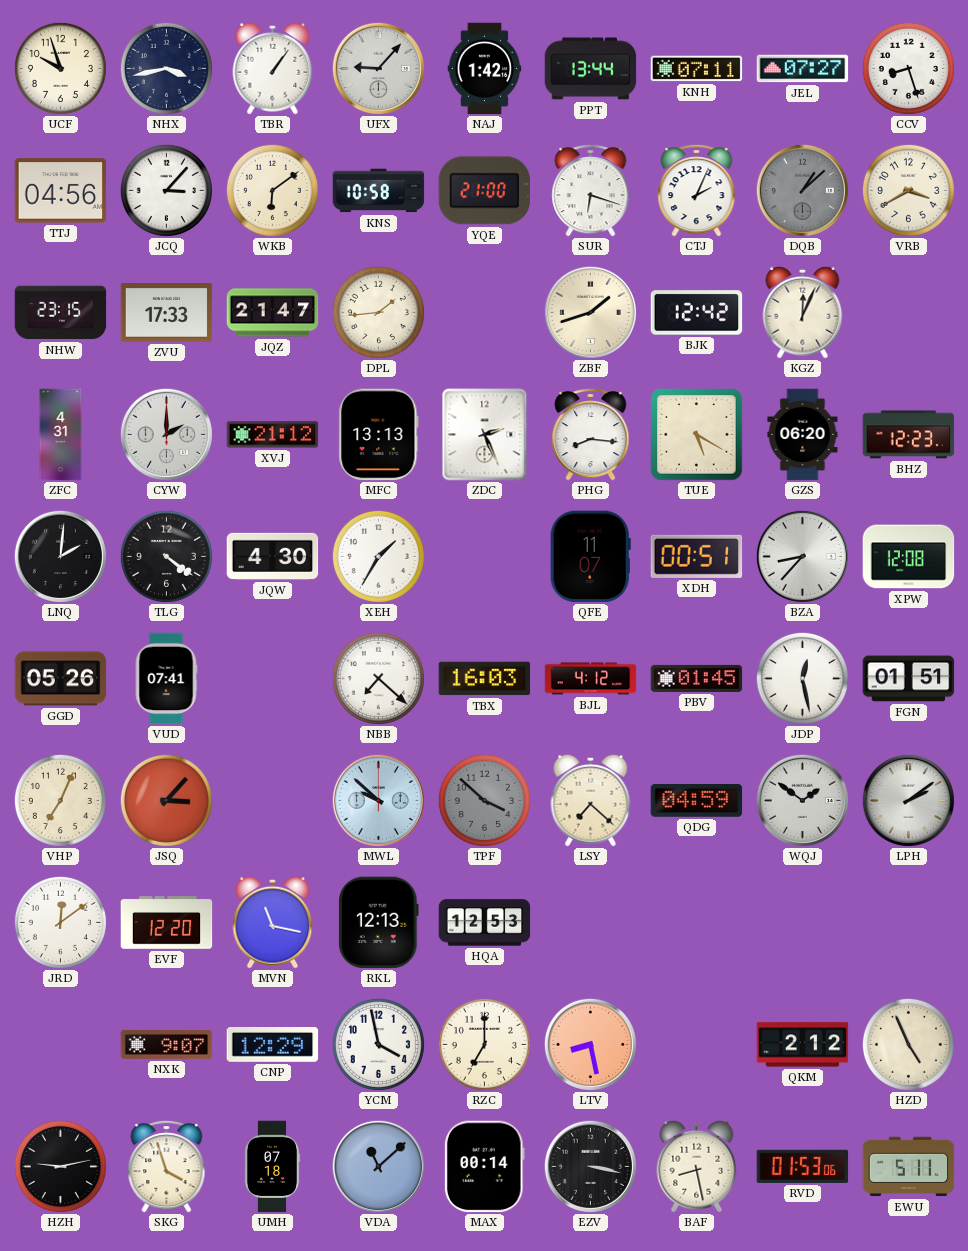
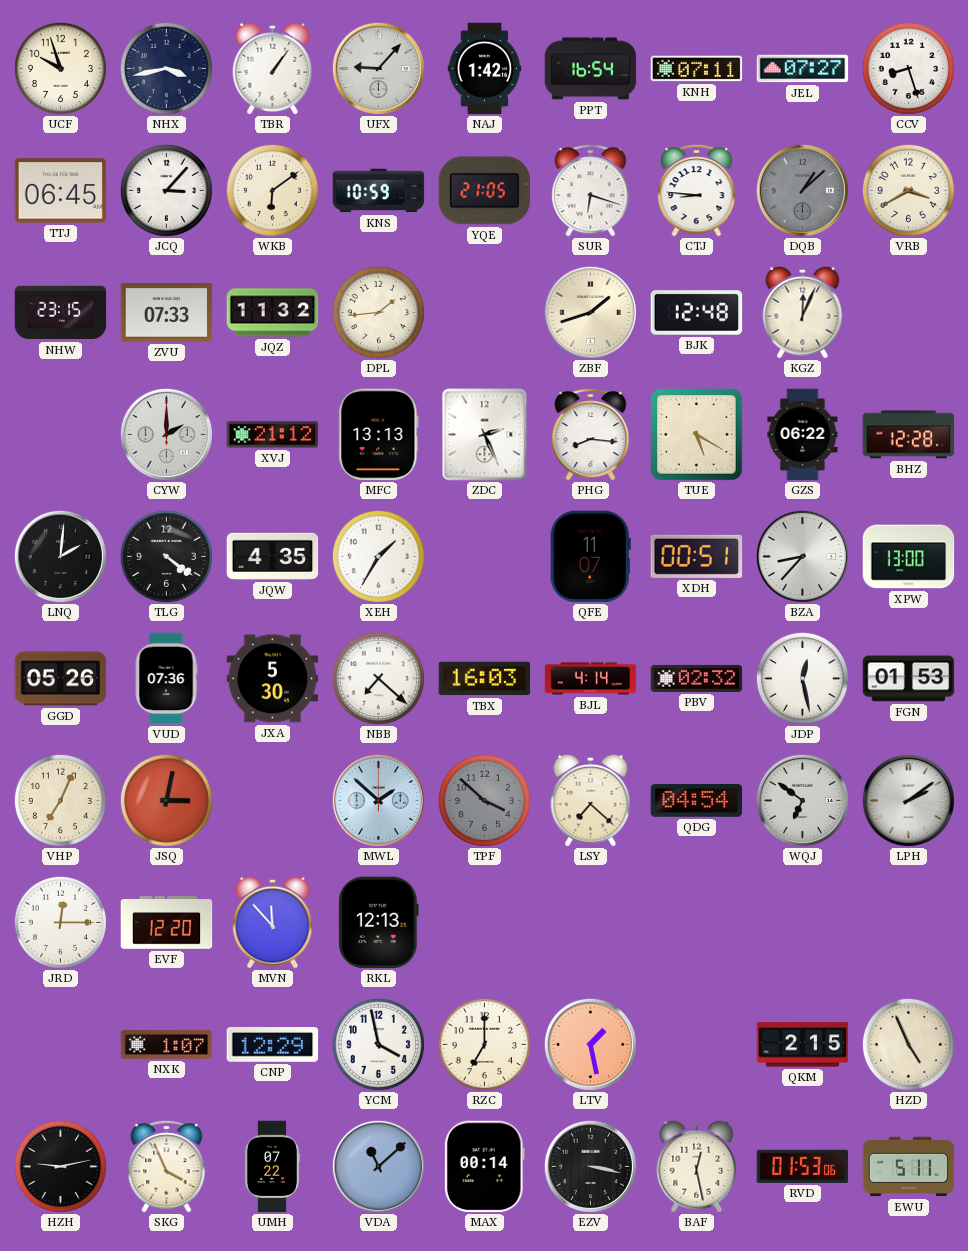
PPT: 13:44 -> 16:54 (591, 69)
TTJ: 04:56 -> 06:45 (61, 191)
KNS: 10:58 -> 10:59 (379, 191)
YQE: 21:00 -> 21:05 (485, 191)
CTJ: 2:04 -> 8:46 (697, 190)
ZVU: 17:33 -> 07:33 (167, 313)
JQZ: 21:47 -> 11:32 (273, 313)
BJK: 12:42 -> 12:48 (697, 313)
ZFC: 4:31 -> none (61, 435)
GZS: 06:20 -> 06:22 (803, 435)
BHZ: 12:23 -> 12:28 (909, 435)
JQW: 4:30 -> 4:35 (273, 556)
XPW: 12:08 -> 13:00 (909, 557)
VUD: 07:41 -> 07:36 (166, 679)
JXA: none -> 5:30 (273, 679)
BJL: 4:12 -> 4:14 (591, 679)
PBV: 01:45 -> 02:32 (697, 678)
FGN: 01:51 -> 01:53 (909, 679)
JSQ: 3:07 -> 3:02 (166, 800)
MWL: 9:52 -> 1:52 (378, 800)
QDG: 04:59 -> 04:54 (697, 800)
WQJ: 1:51 -> 6:51 (802, 800)
JRD: 12:09 -> 12:15 (60, 922)
MVN: 11:17 -> 11:53 (273, 922)
HQA: 12:53 -> none (485, 923)
NXK: 9:07 -> 1:07 (167, 1044)
LTV: 8:28 -> 1:28 (590, 1044)
QKM: 2:12 -> 2:15 (803, 1045)
SKG: 3:57 -> 3:56 (167, 1166)
UMH: 07:18 -> 07:22 (272, 1167)
BAF: 8:28 -> 12:28 (697, 1166)
